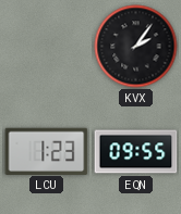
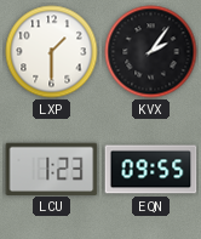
LXP: none -> 1:30 (52, 52)
